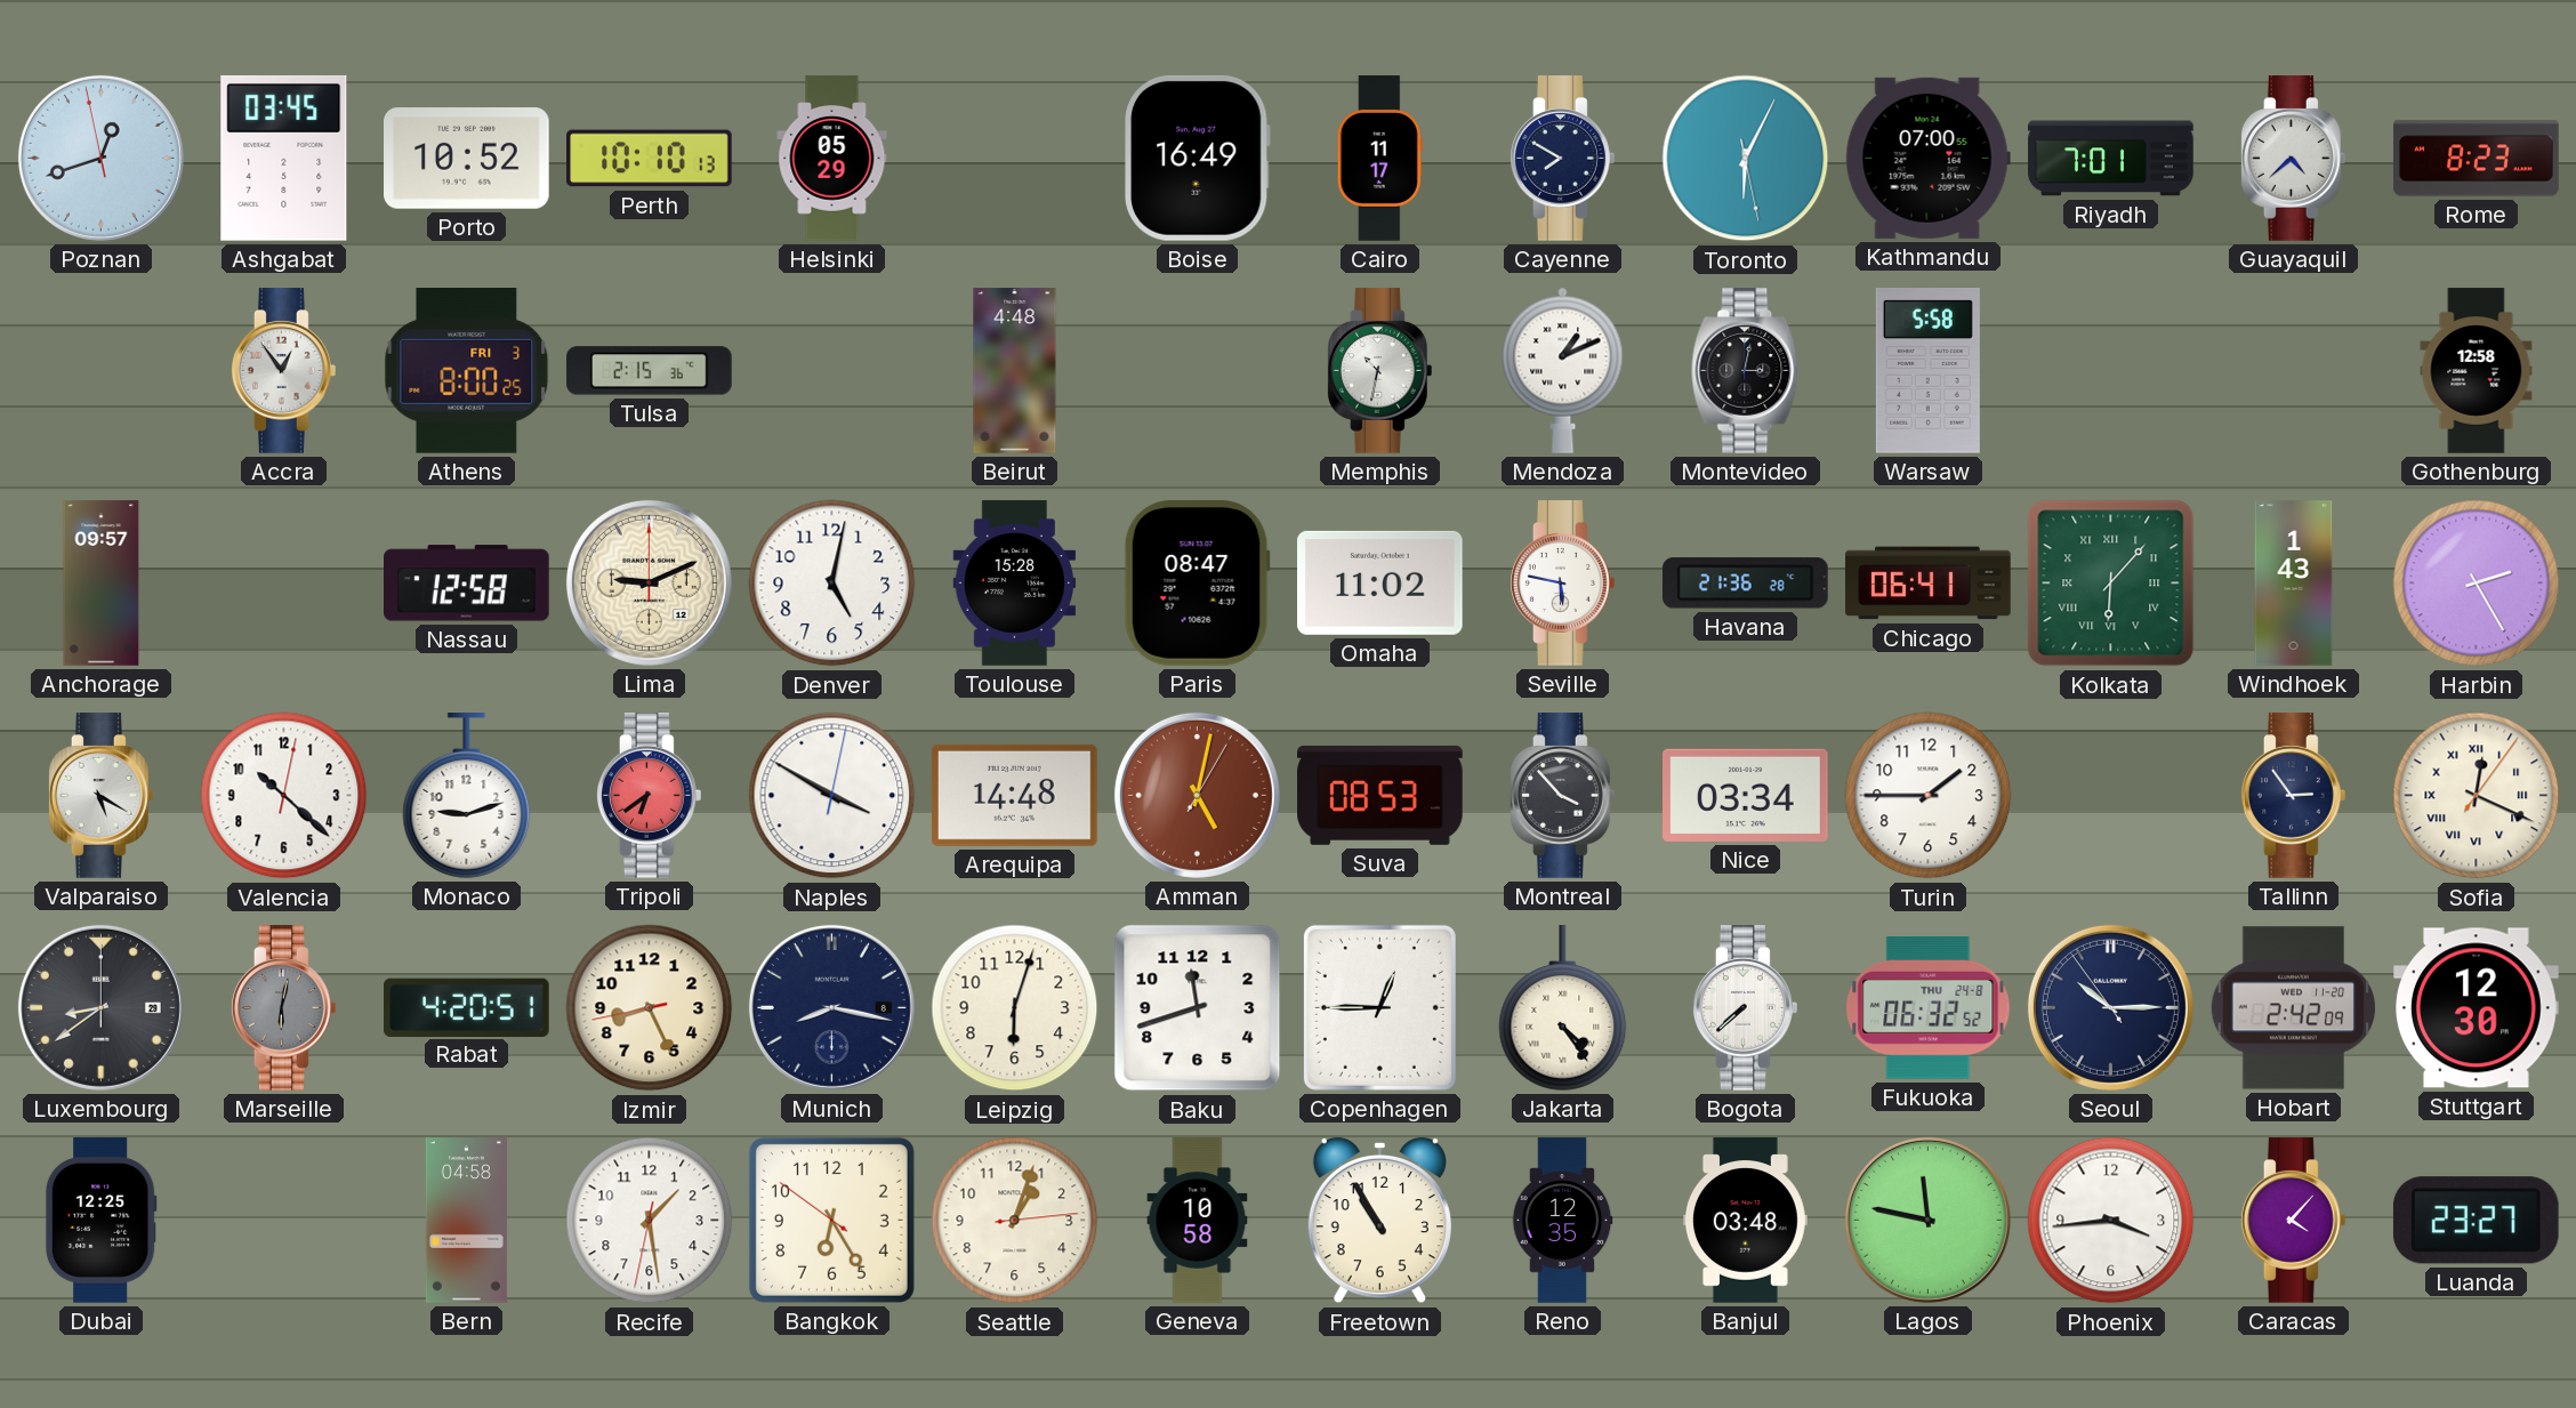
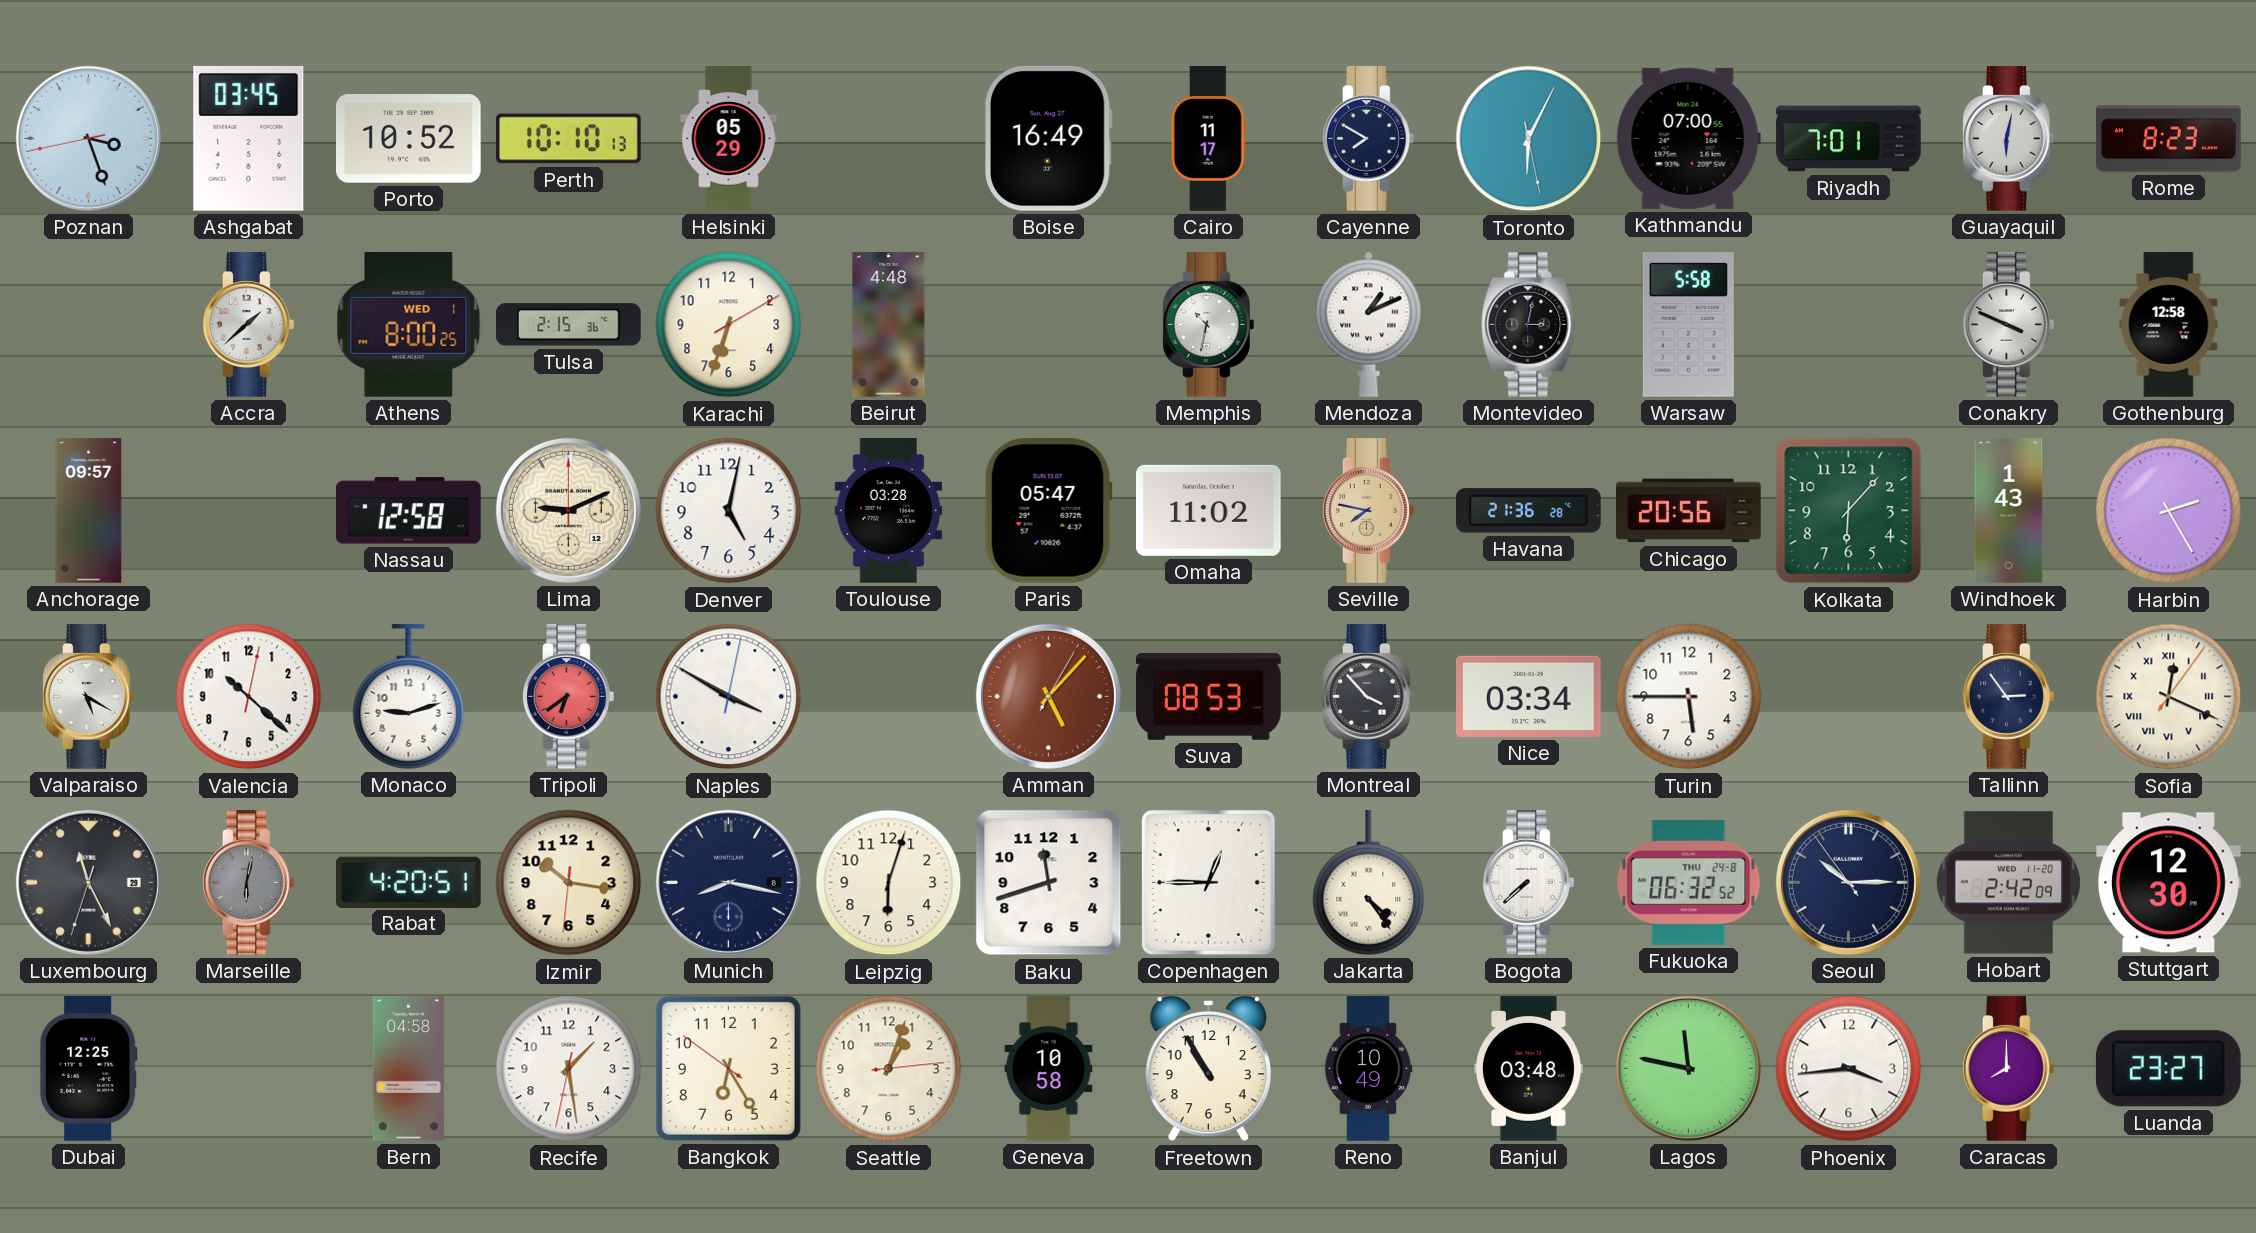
Poznan: 12:41 -> 3:26 (88, 138)
Guayaquil: 4:38 -> 6:02 (2009, 139)
Accra: 12:54 -> 1:38 (249, 325)
Athens date: FRI 3 -> WED 1 (409, 325)
Karachi: none -> 6:33 (729, 325)
Conakry: none -> 3:49 (2009, 325)
Toulouse: 15:28 -> 03:28 (889, 511)
Paris: 08:47 -> 05:47 (1048, 511)
Seville: 5:47 -> 7:47 (1369, 511)
Seville dial: white -> champagne (1369, 511)
Chicago: 06:41 -> 20:56 (1689, 511)
Kolkata numerals: Roman -> Arabic (1849, 511)
Arequipa: 14:48 -> none (1015, 795)
Amman: 5:02 -> 5:07 (1048, 696)
Turin: 1:45 -> 5:45 (1689, 697)
Luxembourg: 8:39 -> 11:25 (88, 882)
Izmir: 8:25 -> 10:16 (569, 883)
Reno: 12:35 -> 10:49 (1368, 1069)
Caracas: 4:07 -> 8:00 (2009, 1069)
